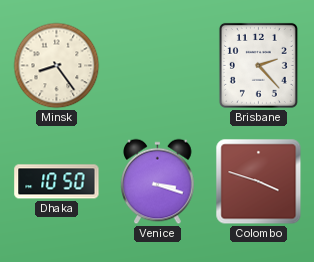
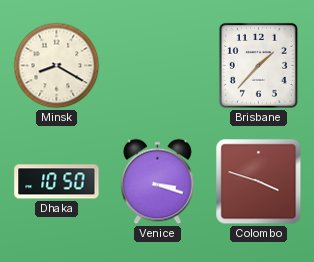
Minsk: 8:24 -> 8:20 (57, 66)
Brisbane: 2:23 -> 1:37 (258, 65)
